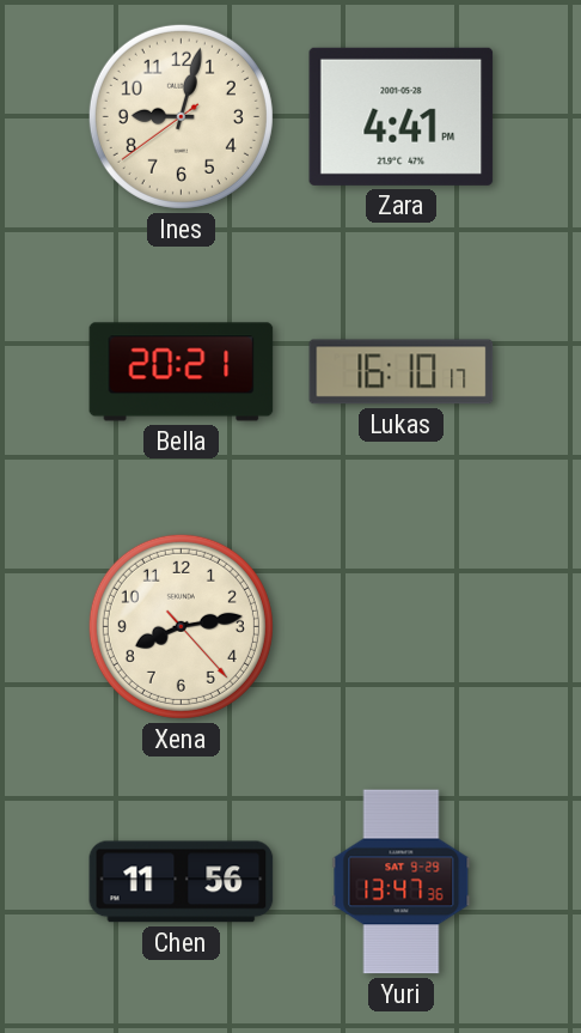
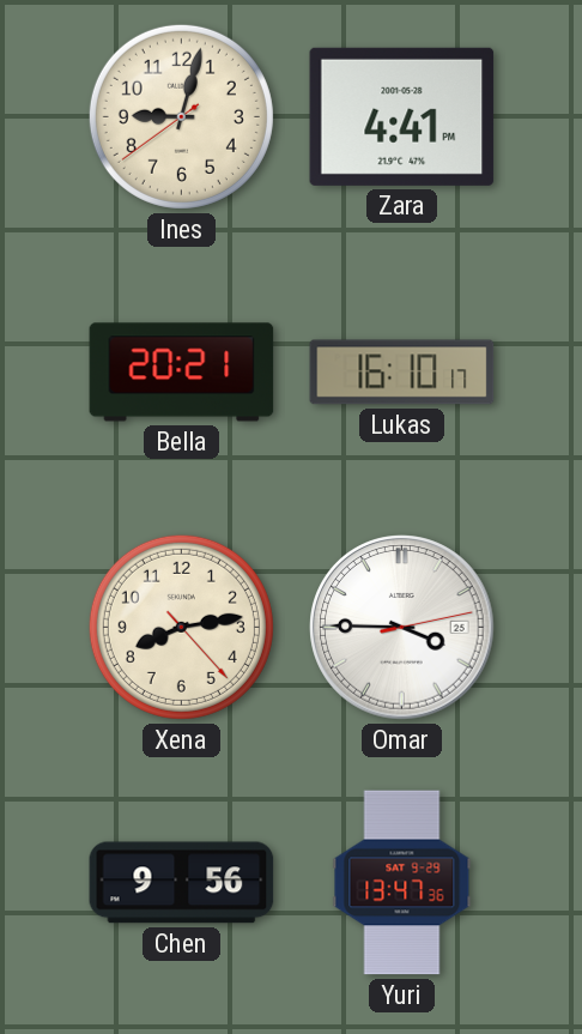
Omar: none -> 3:45 (402, 628)
Chen: 11:56 -> 9:56 (182, 883)
